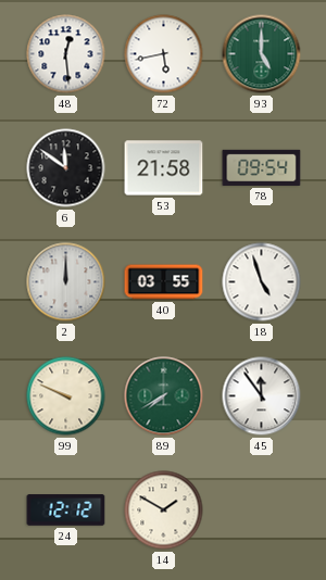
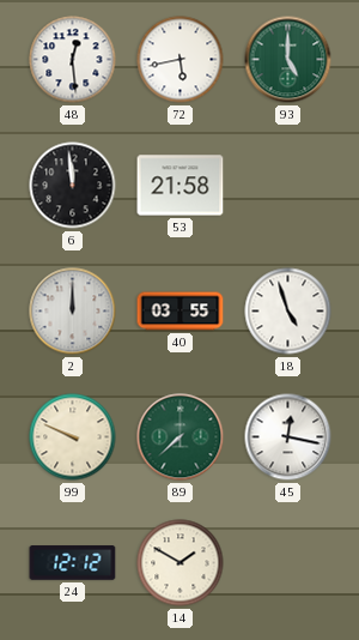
6: 11:51 -> 11:59 (73, 186)
78: 09:54 -> none (262, 167)
89: 7:40 -> 7:38 (181, 437)
45: 11:54 -> 12:17 (288, 437)
